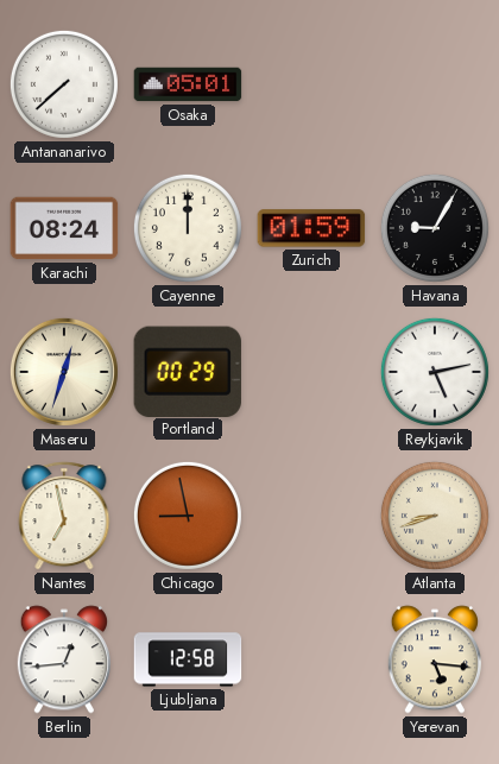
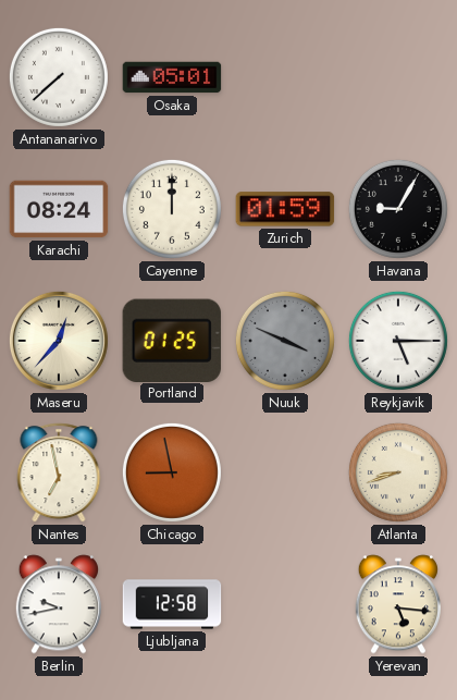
Maseru: 12:33 -> 12:37 (59, 341)
Portland: 00:29 -> 01:25 (171, 340)
Nuuk: none -> 3:49 (285, 341)
Reykjavik: 5:13 -> 5:15 (398, 341)
Berlin: 12:44 -> 9:43 (58, 604)
